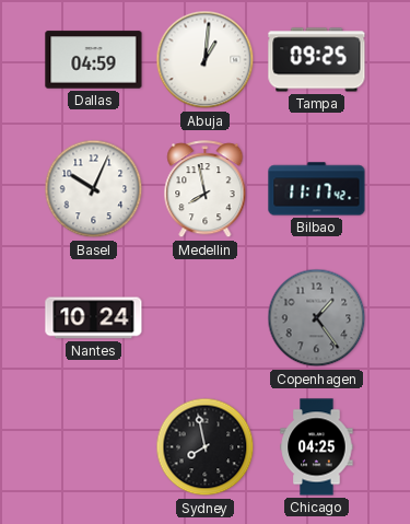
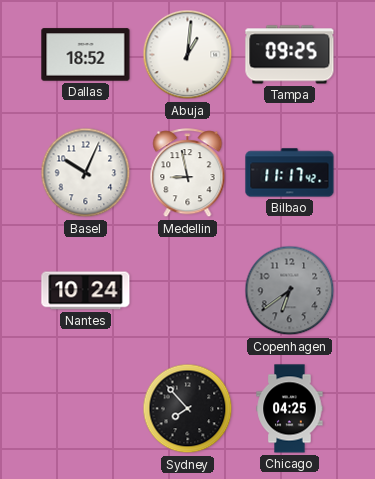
Dallas: 04:59 -> 18:52 (86, 55)
Medellin: 7:58 -> 8:58 (188, 173)
Copenhagen: 1:24 -> 6:39 (290, 291)
Sydney: 7:58 -> 7:53 (188, 409)
